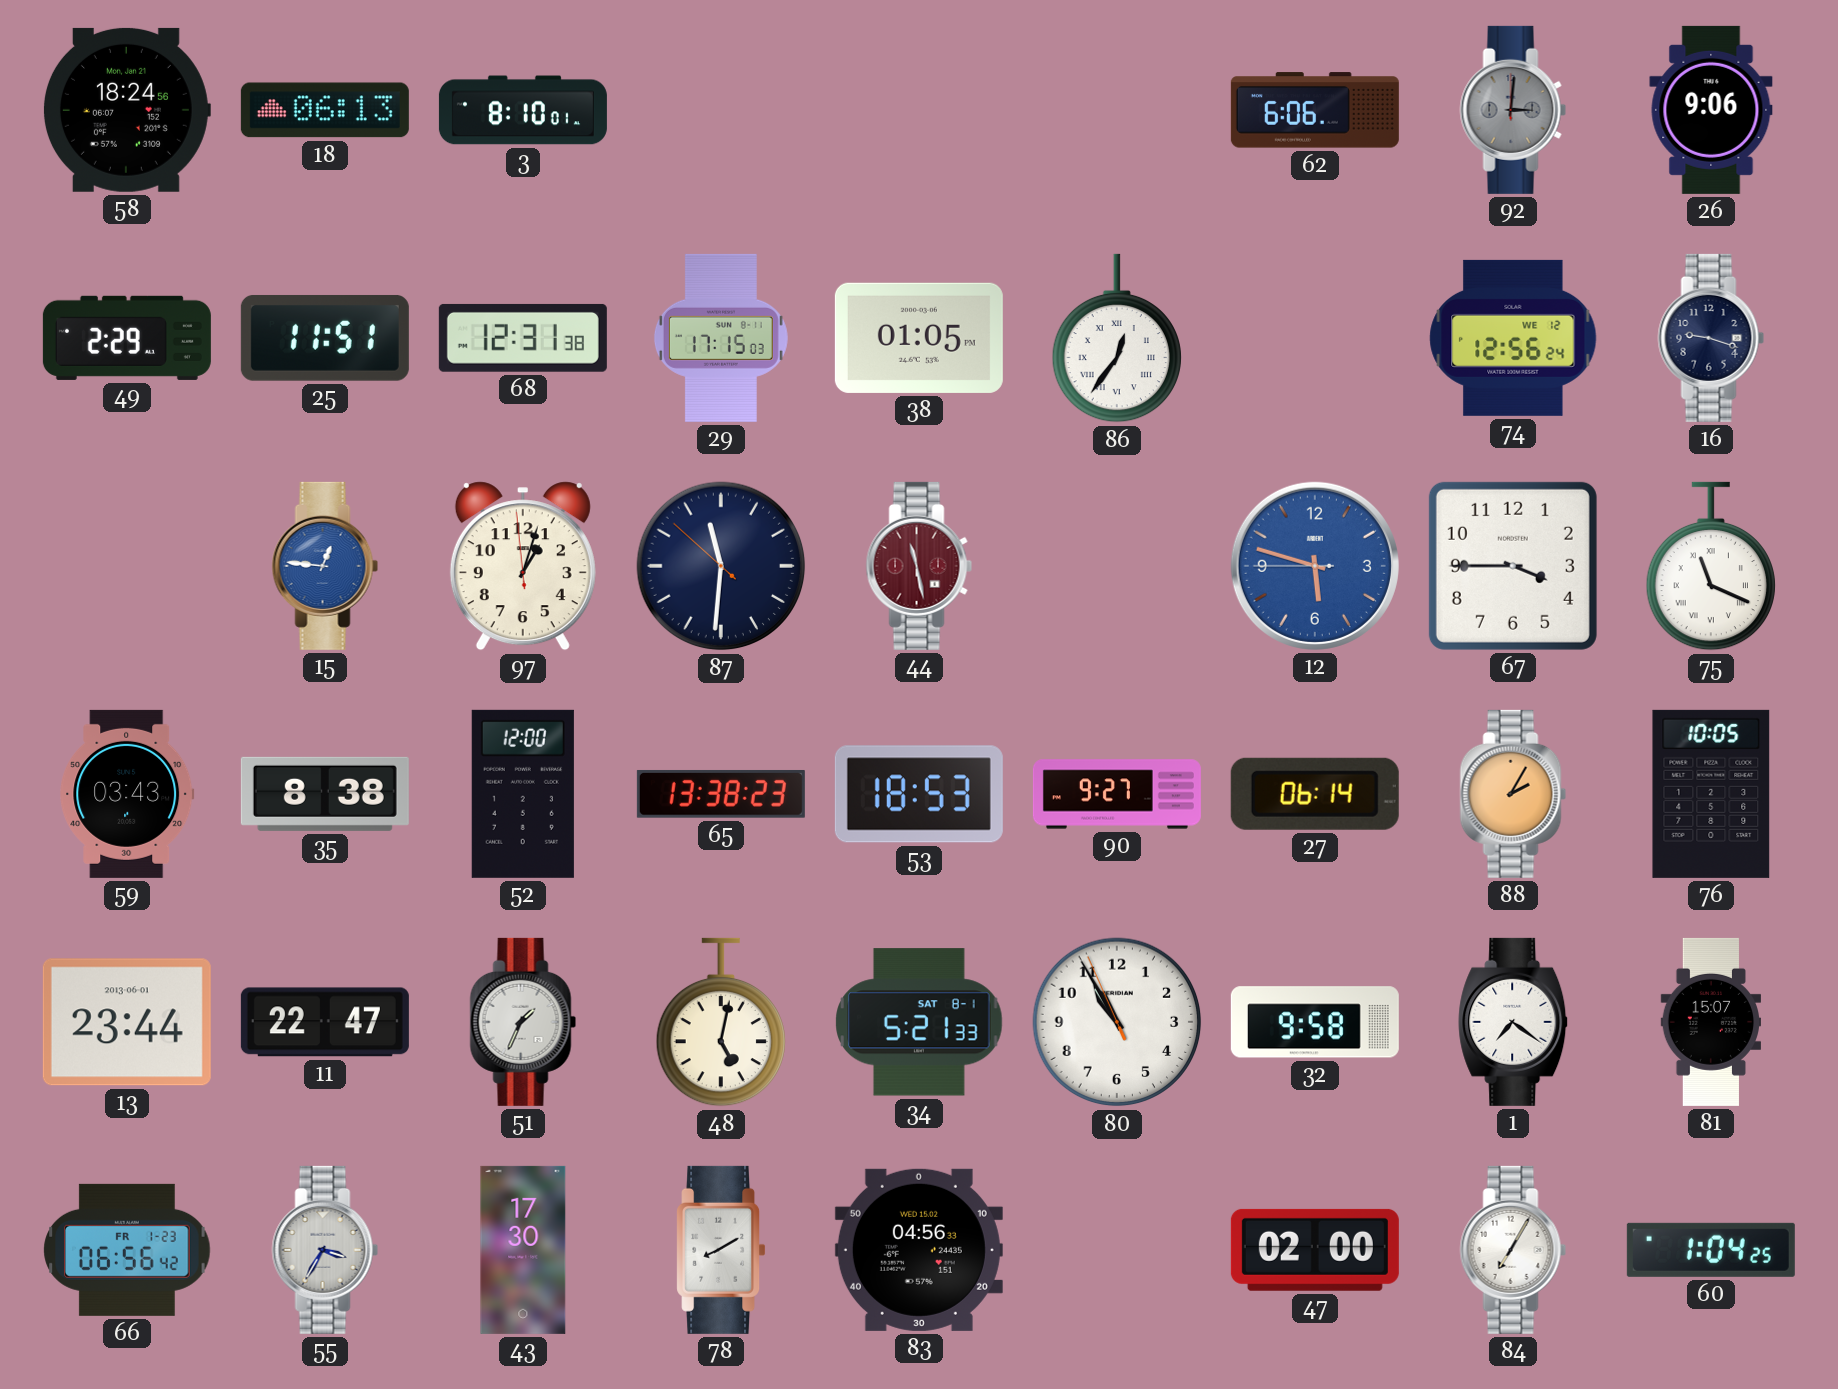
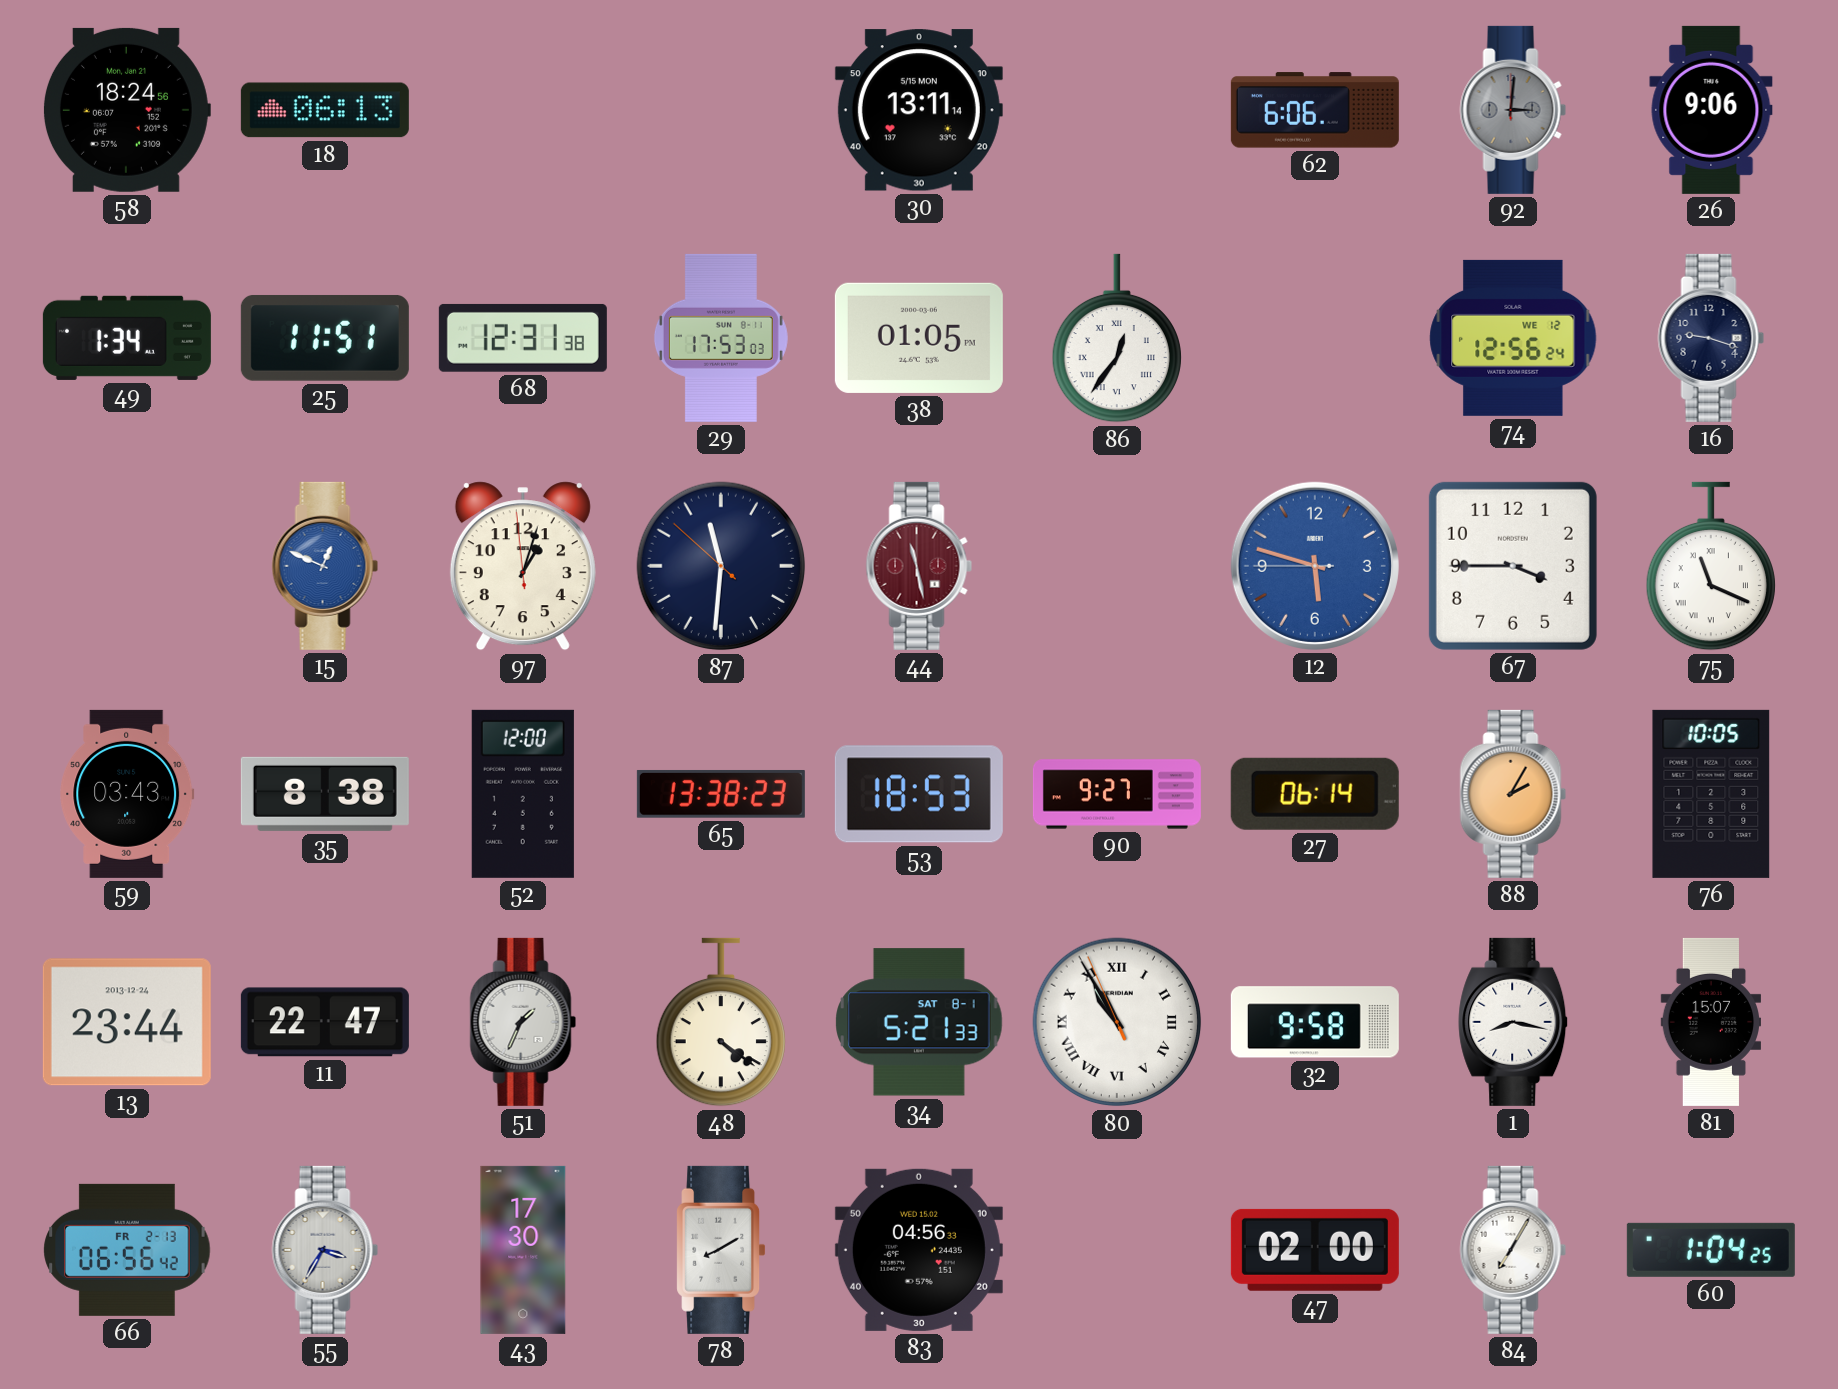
3: 8:10 -> none (523, 110)
30: none -> 13:11 (919, 110)
49: 2:29 -> 1:34 (127, 338)
29: 17:15 -> 17:53 (721, 338)
15: 12:46 -> 12:49 (325, 566)
13 date: 2013-06-01 -> 2013-12-24 (127, 1022)
48: 5:02 -> 4:21 (720, 1022)
80 numerals: Arabic -> Roman (1117, 1022)
1: 7:21 -> 8:17 (1514, 1022)
66 date: FR 1-23 -> FR 2-13 (127, 1250)
